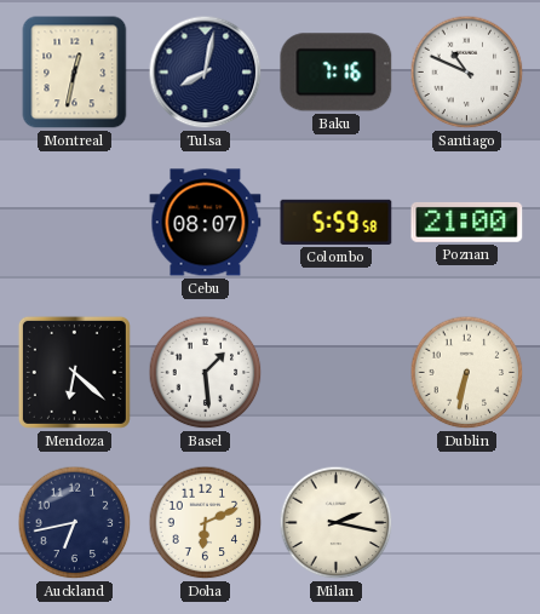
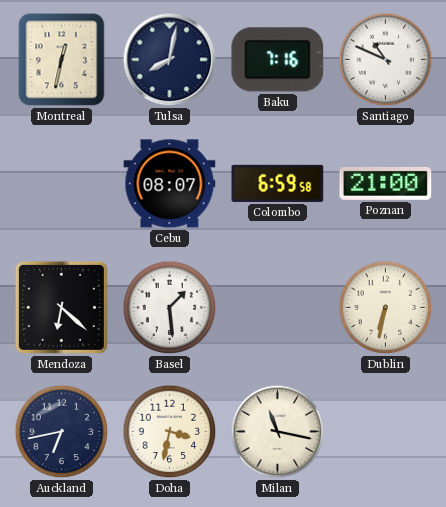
Colombo: 5:59 -> 6:59 (278, 183)
Doha: 6:11 -> 3:32 (170, 432)
Milan: 2:17 -> 11:17 (278, 432)
